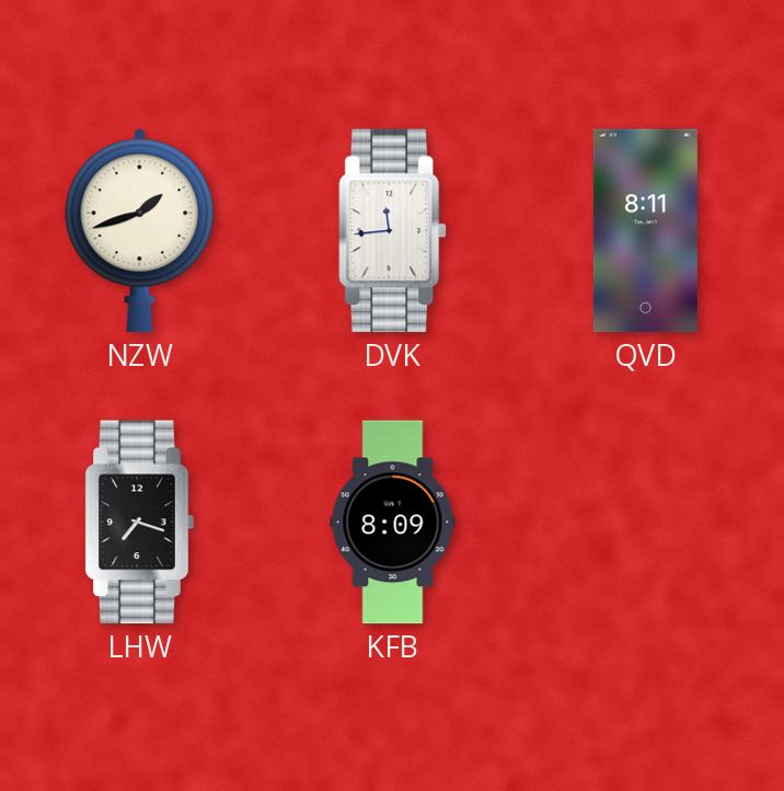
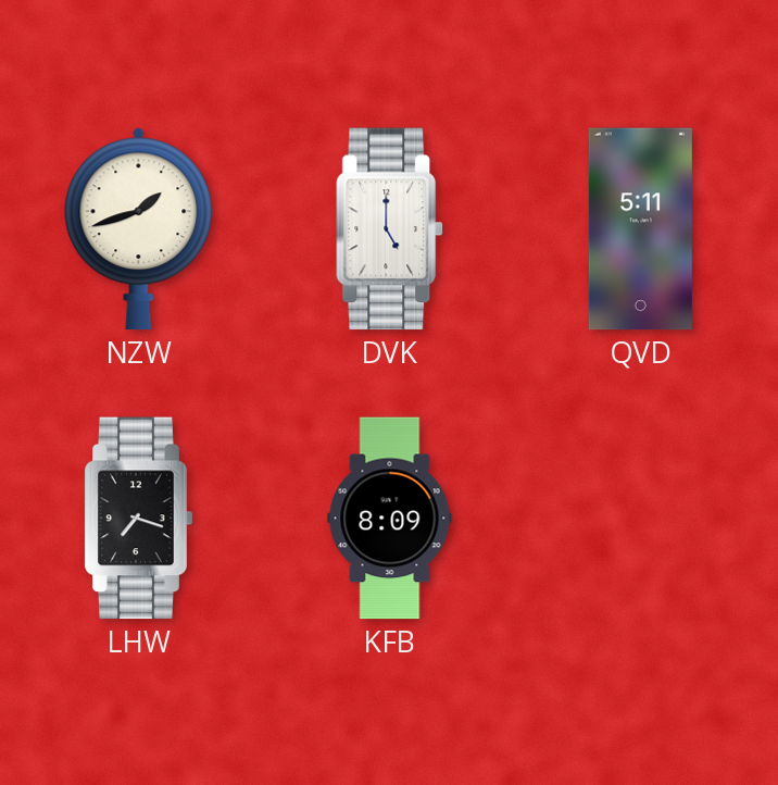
DVK: 11:44 -> 5:00 (390, 229)
QVD: 8:11 -> 5:11 (640, 229)
